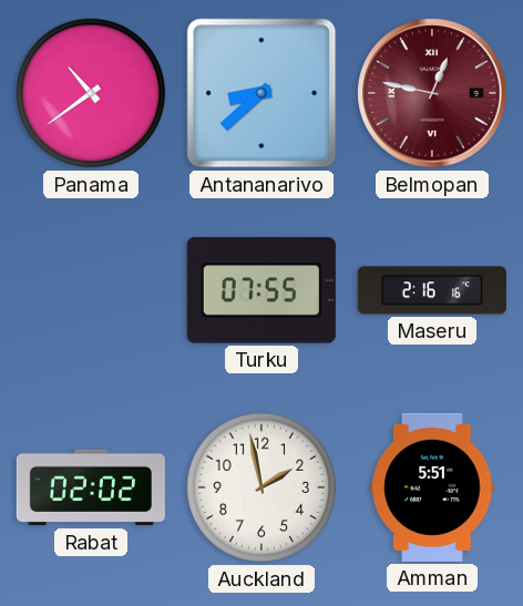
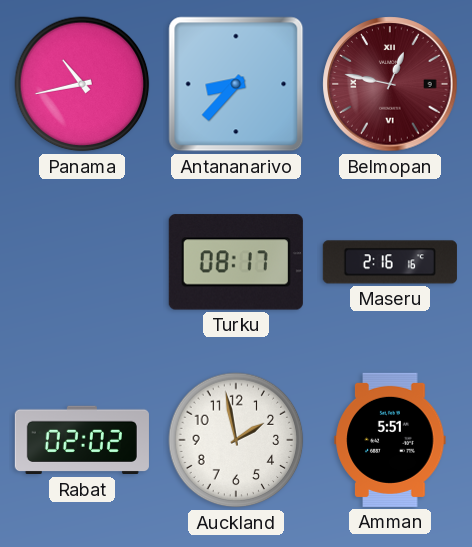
Panama: 10:39 -> 10:43 (82, 84)
Antananarivo: 8:38 -> 8:37 (236, 84)
Turku: 07:55 -> 08:17 (236, 262)
